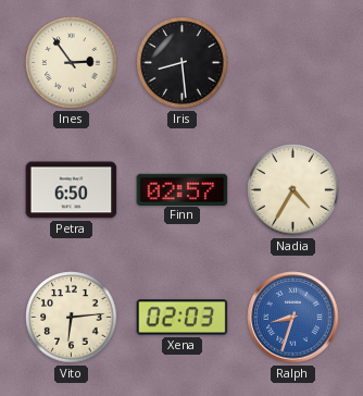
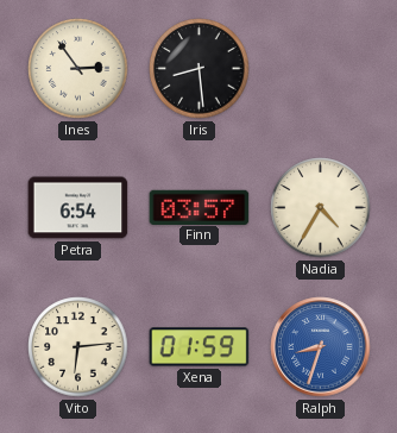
Petra: 6:50 -> 6:54 (78, 208)
Finn: 02:57 -> 03:57 (200, 207)
Xena: 02:03 -> 01:59 (200, 347)
